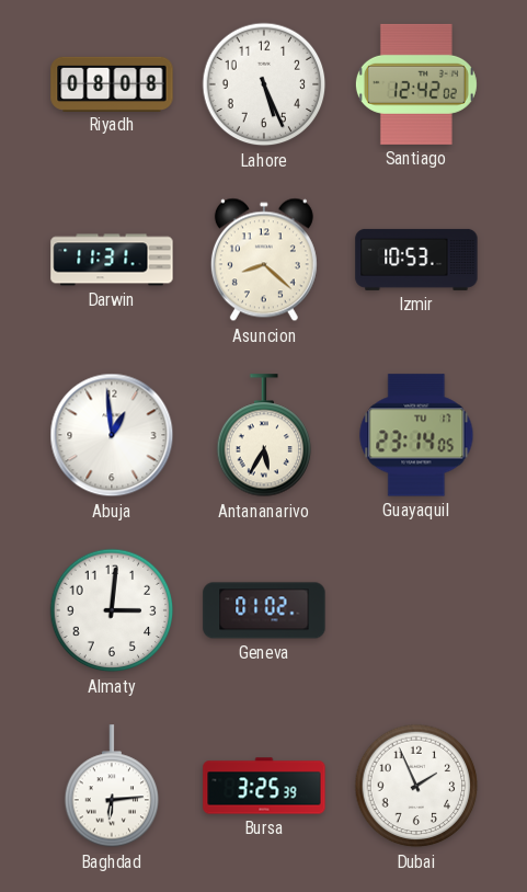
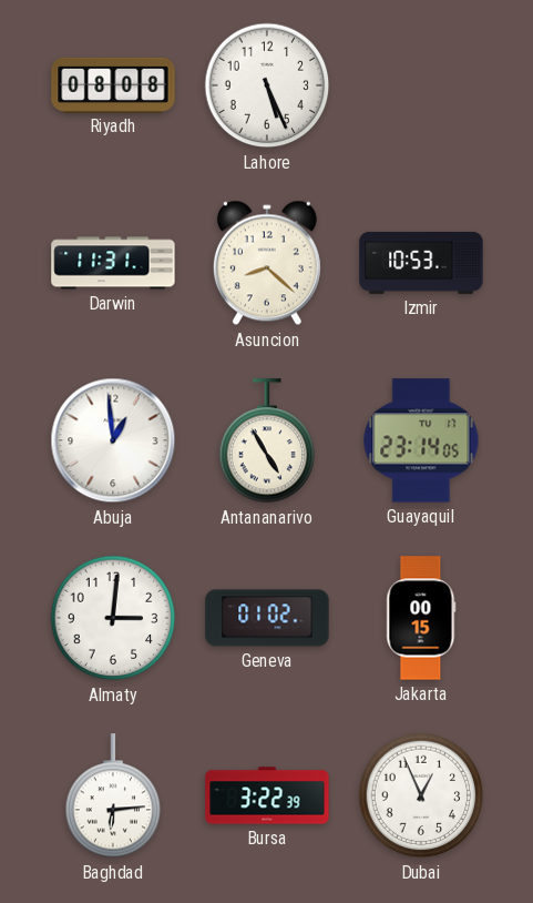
Santiago: 12:42 -> none (416, 84)
Antananarivo: 5:35 -> 4:55 (267, 442)
Jakarta: none -> 00:15 (421, 618)
Bursa: 3:25 -> 3:22 (267, 795)
Dubai: 1:56 -> 12:56 (421, 795)
